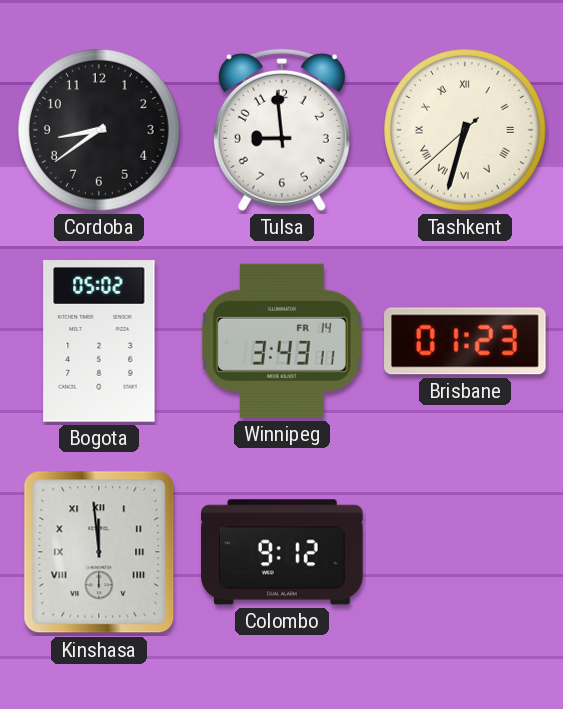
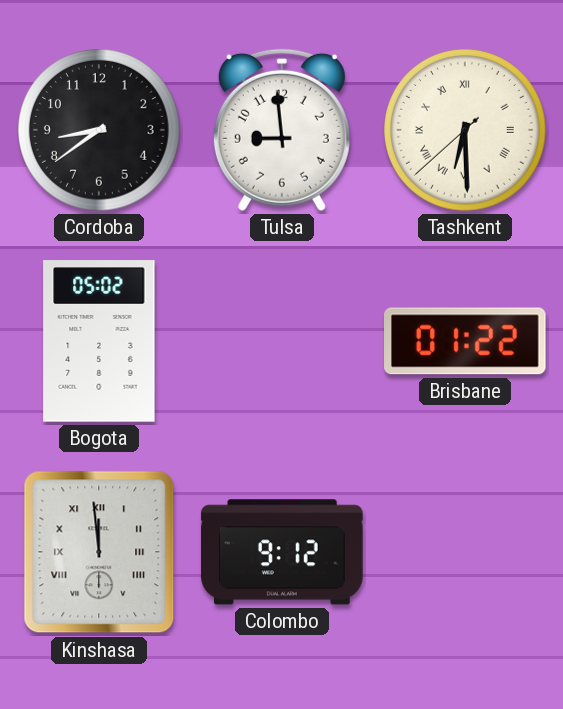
Tashkent: 6:32 -> 6:29 (466, 131)
Winnipeg: 3:43 -> none (282, 341)
Brisbane: 01:23 -> 01:22 (465, 341)
